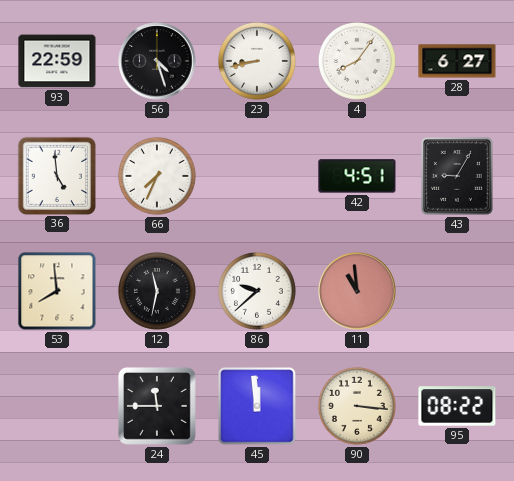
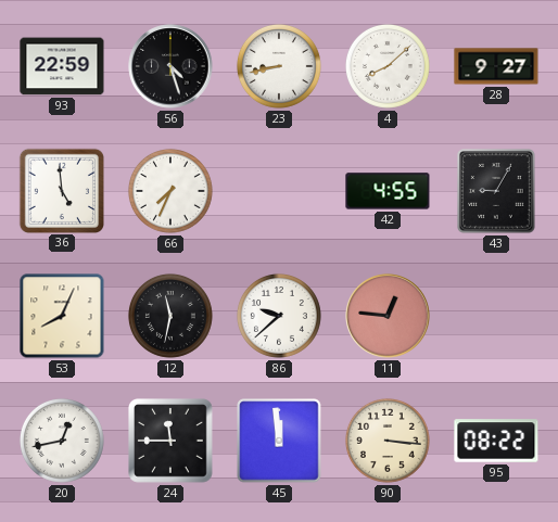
4: 8:06 -> 8:08 (388, 66)
28: 6:27 -> 9:27 (496, 66)
42: 4:51 -> 4:55 (388, 191)
53: 7:59 -> 8:04 (62, 316)
11: 10:59 -> 12:46 (388, 316)
20: none -> 12:43 (62, 441)
